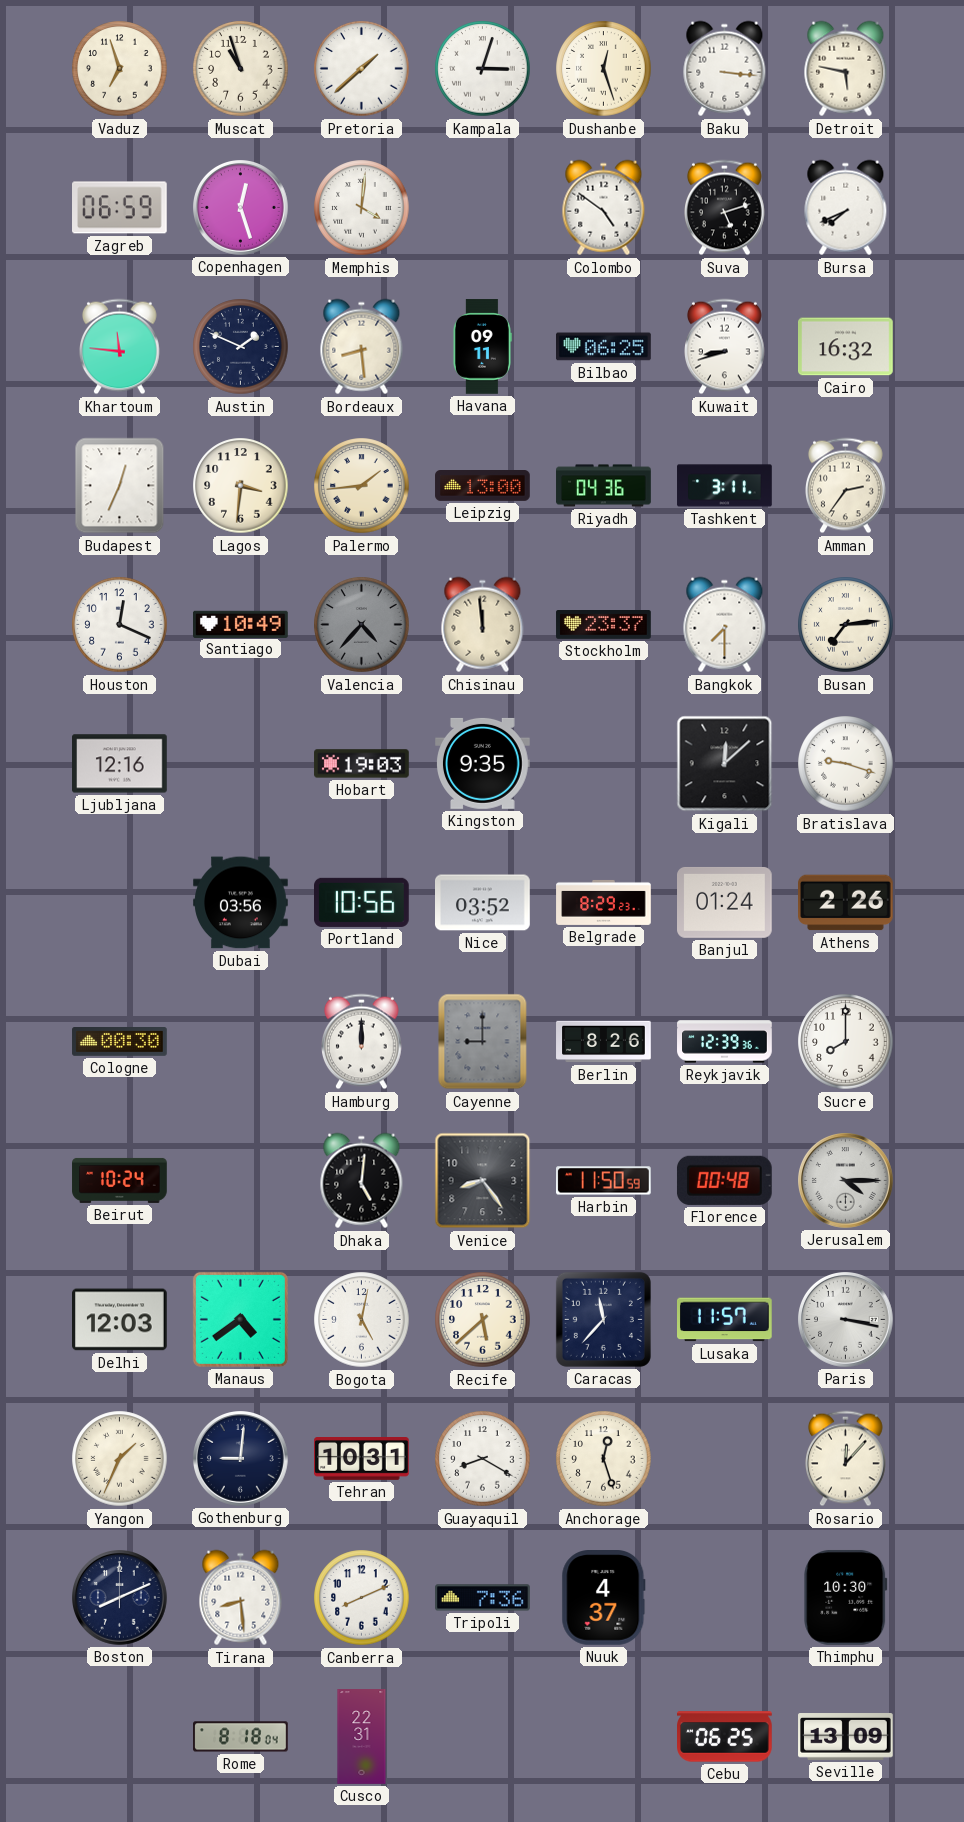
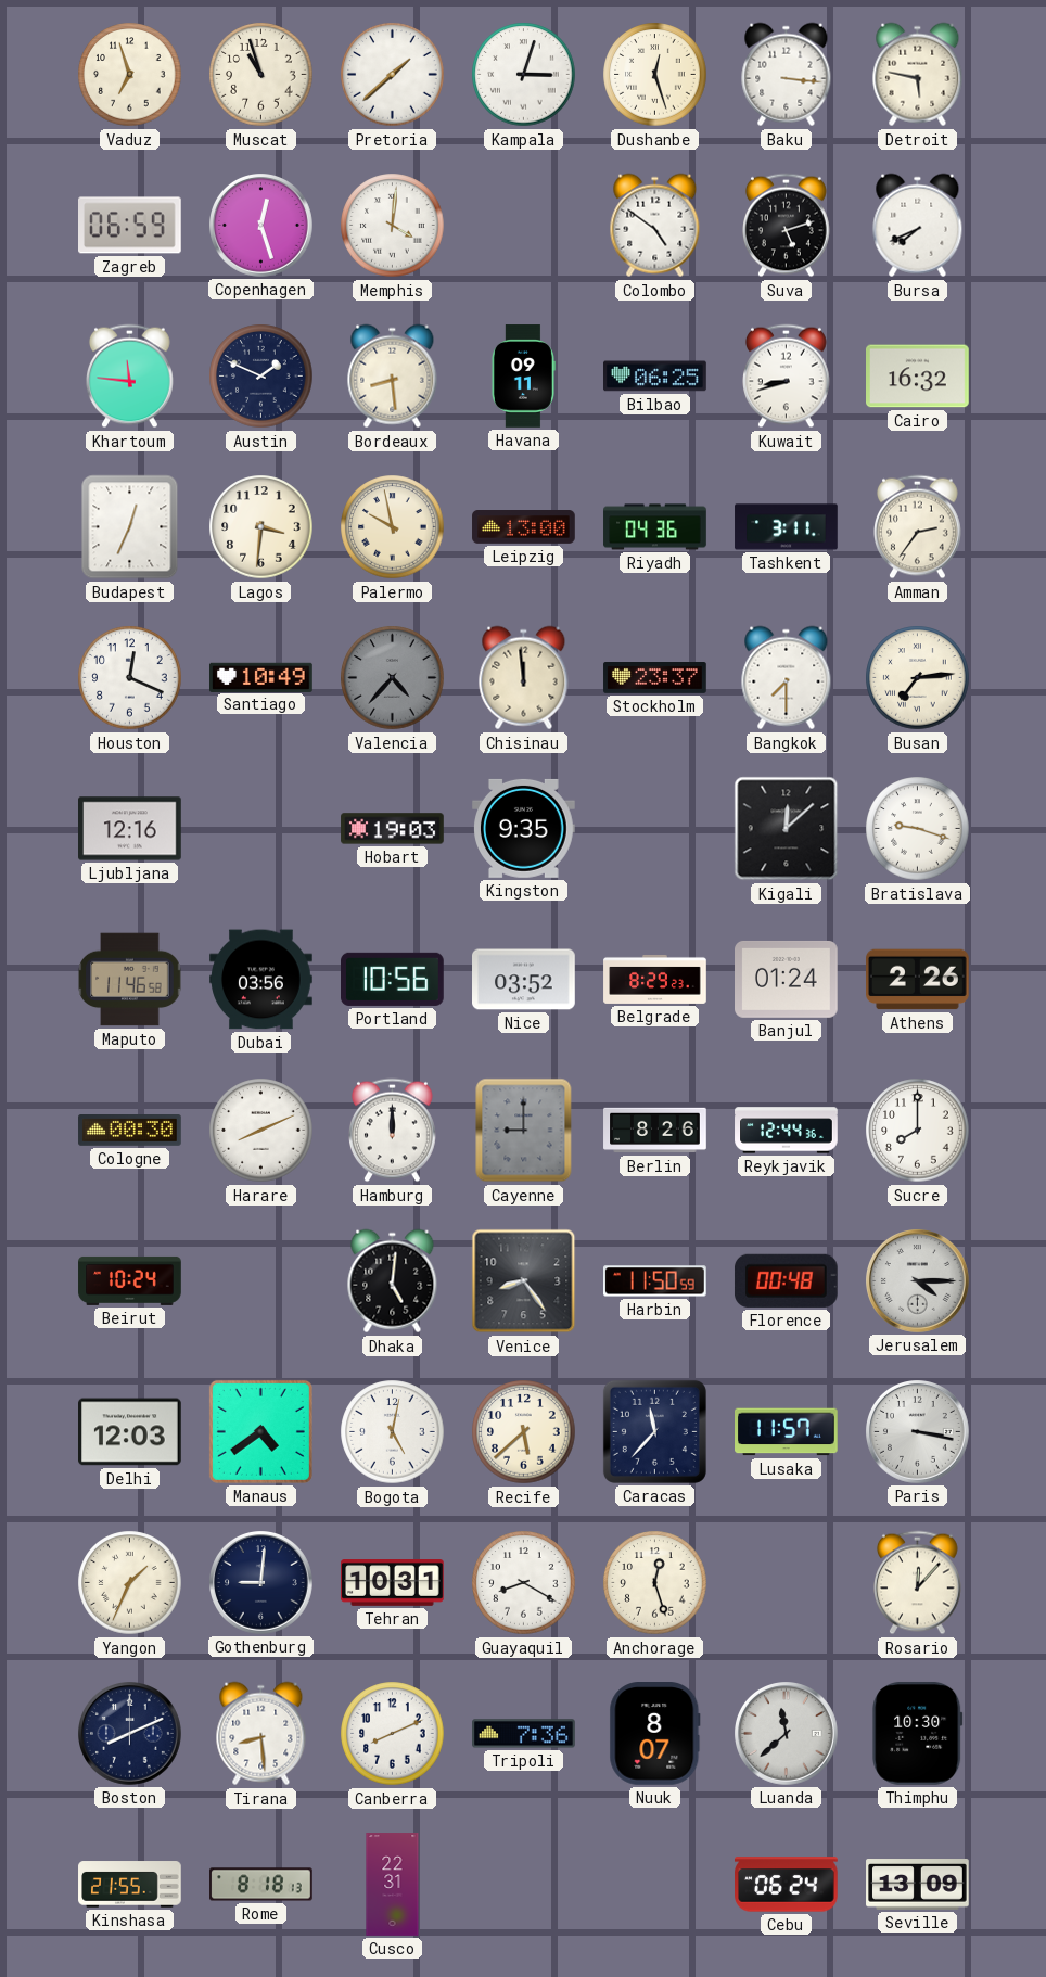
Palermo: 1:44 -> 9:58 (393, 527)
Maputo: none -> 11:46 (130, 980)
Harare: none -> 8:11 (261, 1131)
Reykjavik: 12:39 -> 12:44 (787, 1131)
Nuuk: 4:37 -> 8:07 (655, 1734)
Luanda: none -> 11:38 (787, 1734)
Kinshasa: none -> 21:55 (130, 1885)
Rome: 8:18:04 -> 8:18:13 (261, 1885)
Cebu: 06:25 -> 06:24 (787, 1885)
